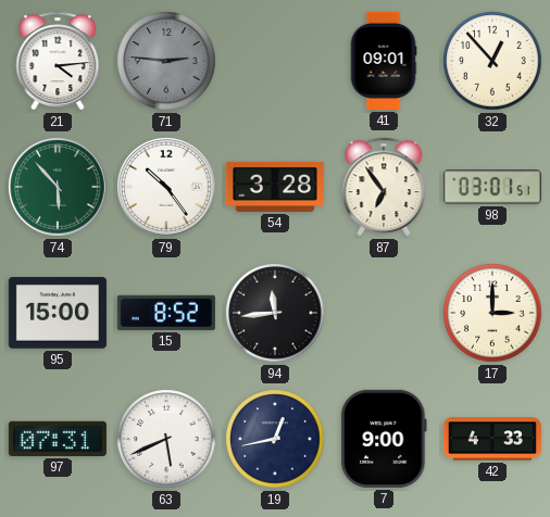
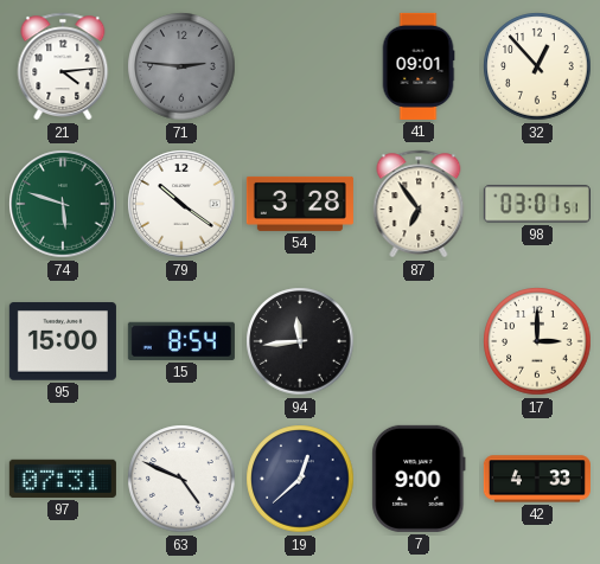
74: 5:53 -> 5:48 (63, 204)
79: 10:24 -> 10:21 (181, 204)
15: 8:52 -> 8:54 (181, 341)
63: 5:41 -> 4:49 (181, 479)
19: 12:43 -> 12:38 (300, 479)
